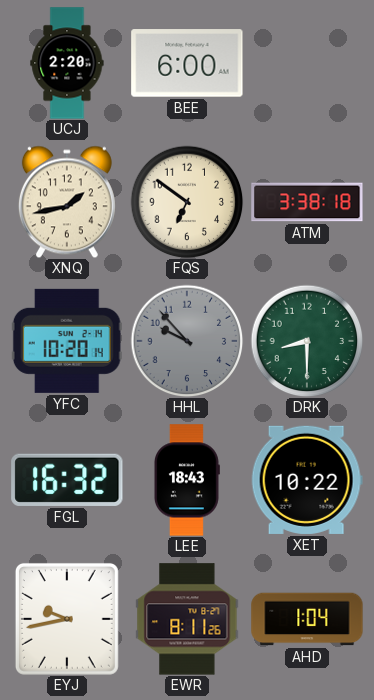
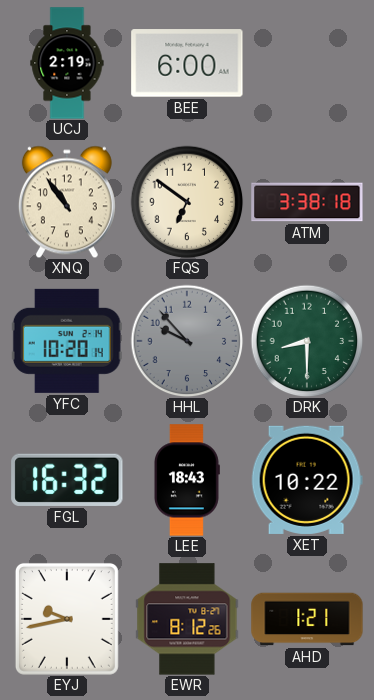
UCJ: 2:20 -> 2:19 (67, 63)
XNQ: 1:43 -> 10:54 (67, 202)
EWR: 8:11 -> 8:12 (187, 619)
AHD: 1:04 -> 1:21 (307, 619)
